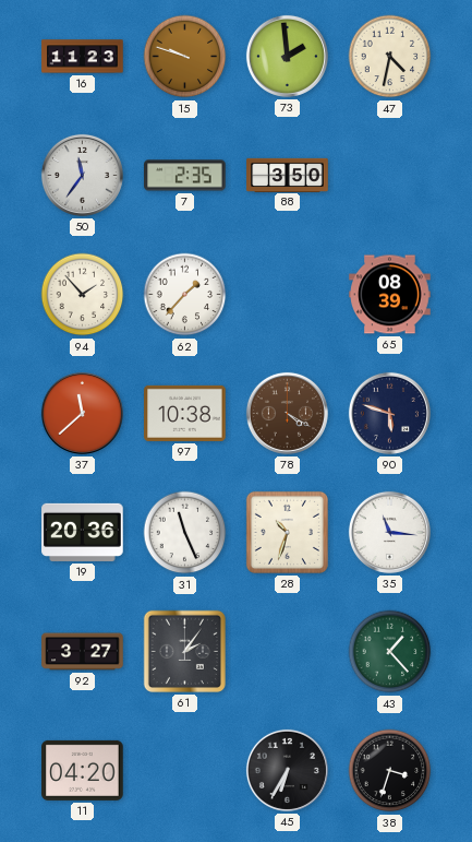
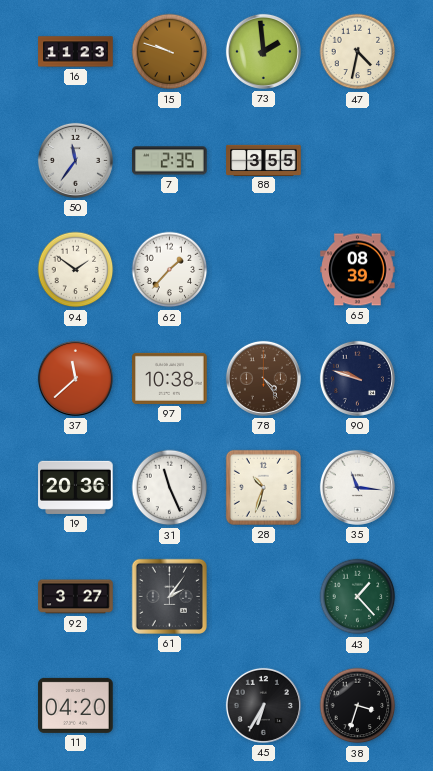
88: 3:50 -> 3:55 (264, 160)
94: 1:53 -> 1:51 (76, 270)
78: 4:20 -> 4:24 (263, 378)
90: 5:48 -> 9:48 (357, 378)
